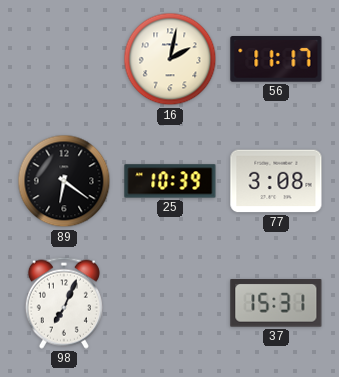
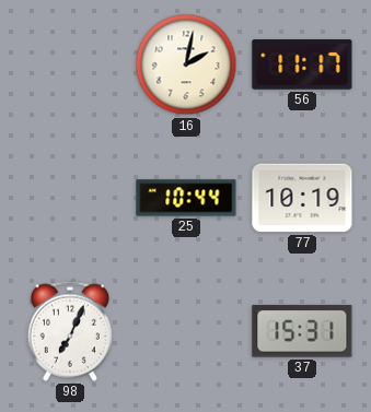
89: 6:21 -> none (64, 181)
25: 10:39 -> 10:44 (186, 198)
77: 3:08 -> 10:19 (302, 198)
